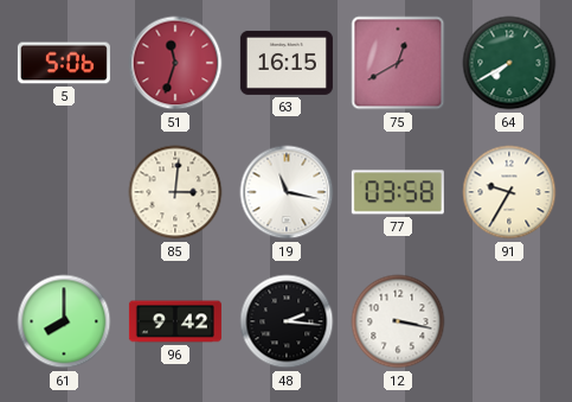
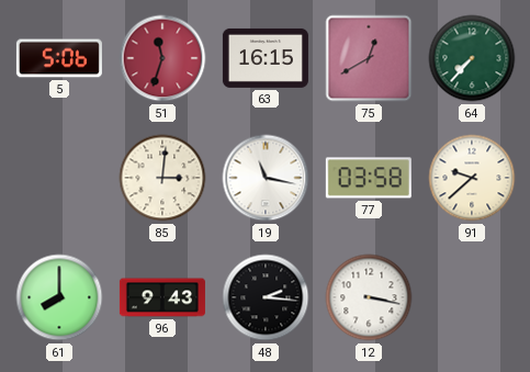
64: 7:40 -> 7:37 (472, 58)
91: 9:35 -> 9:38 (472, 178)
96: 9:42 -> 9:43 (162, 297)
